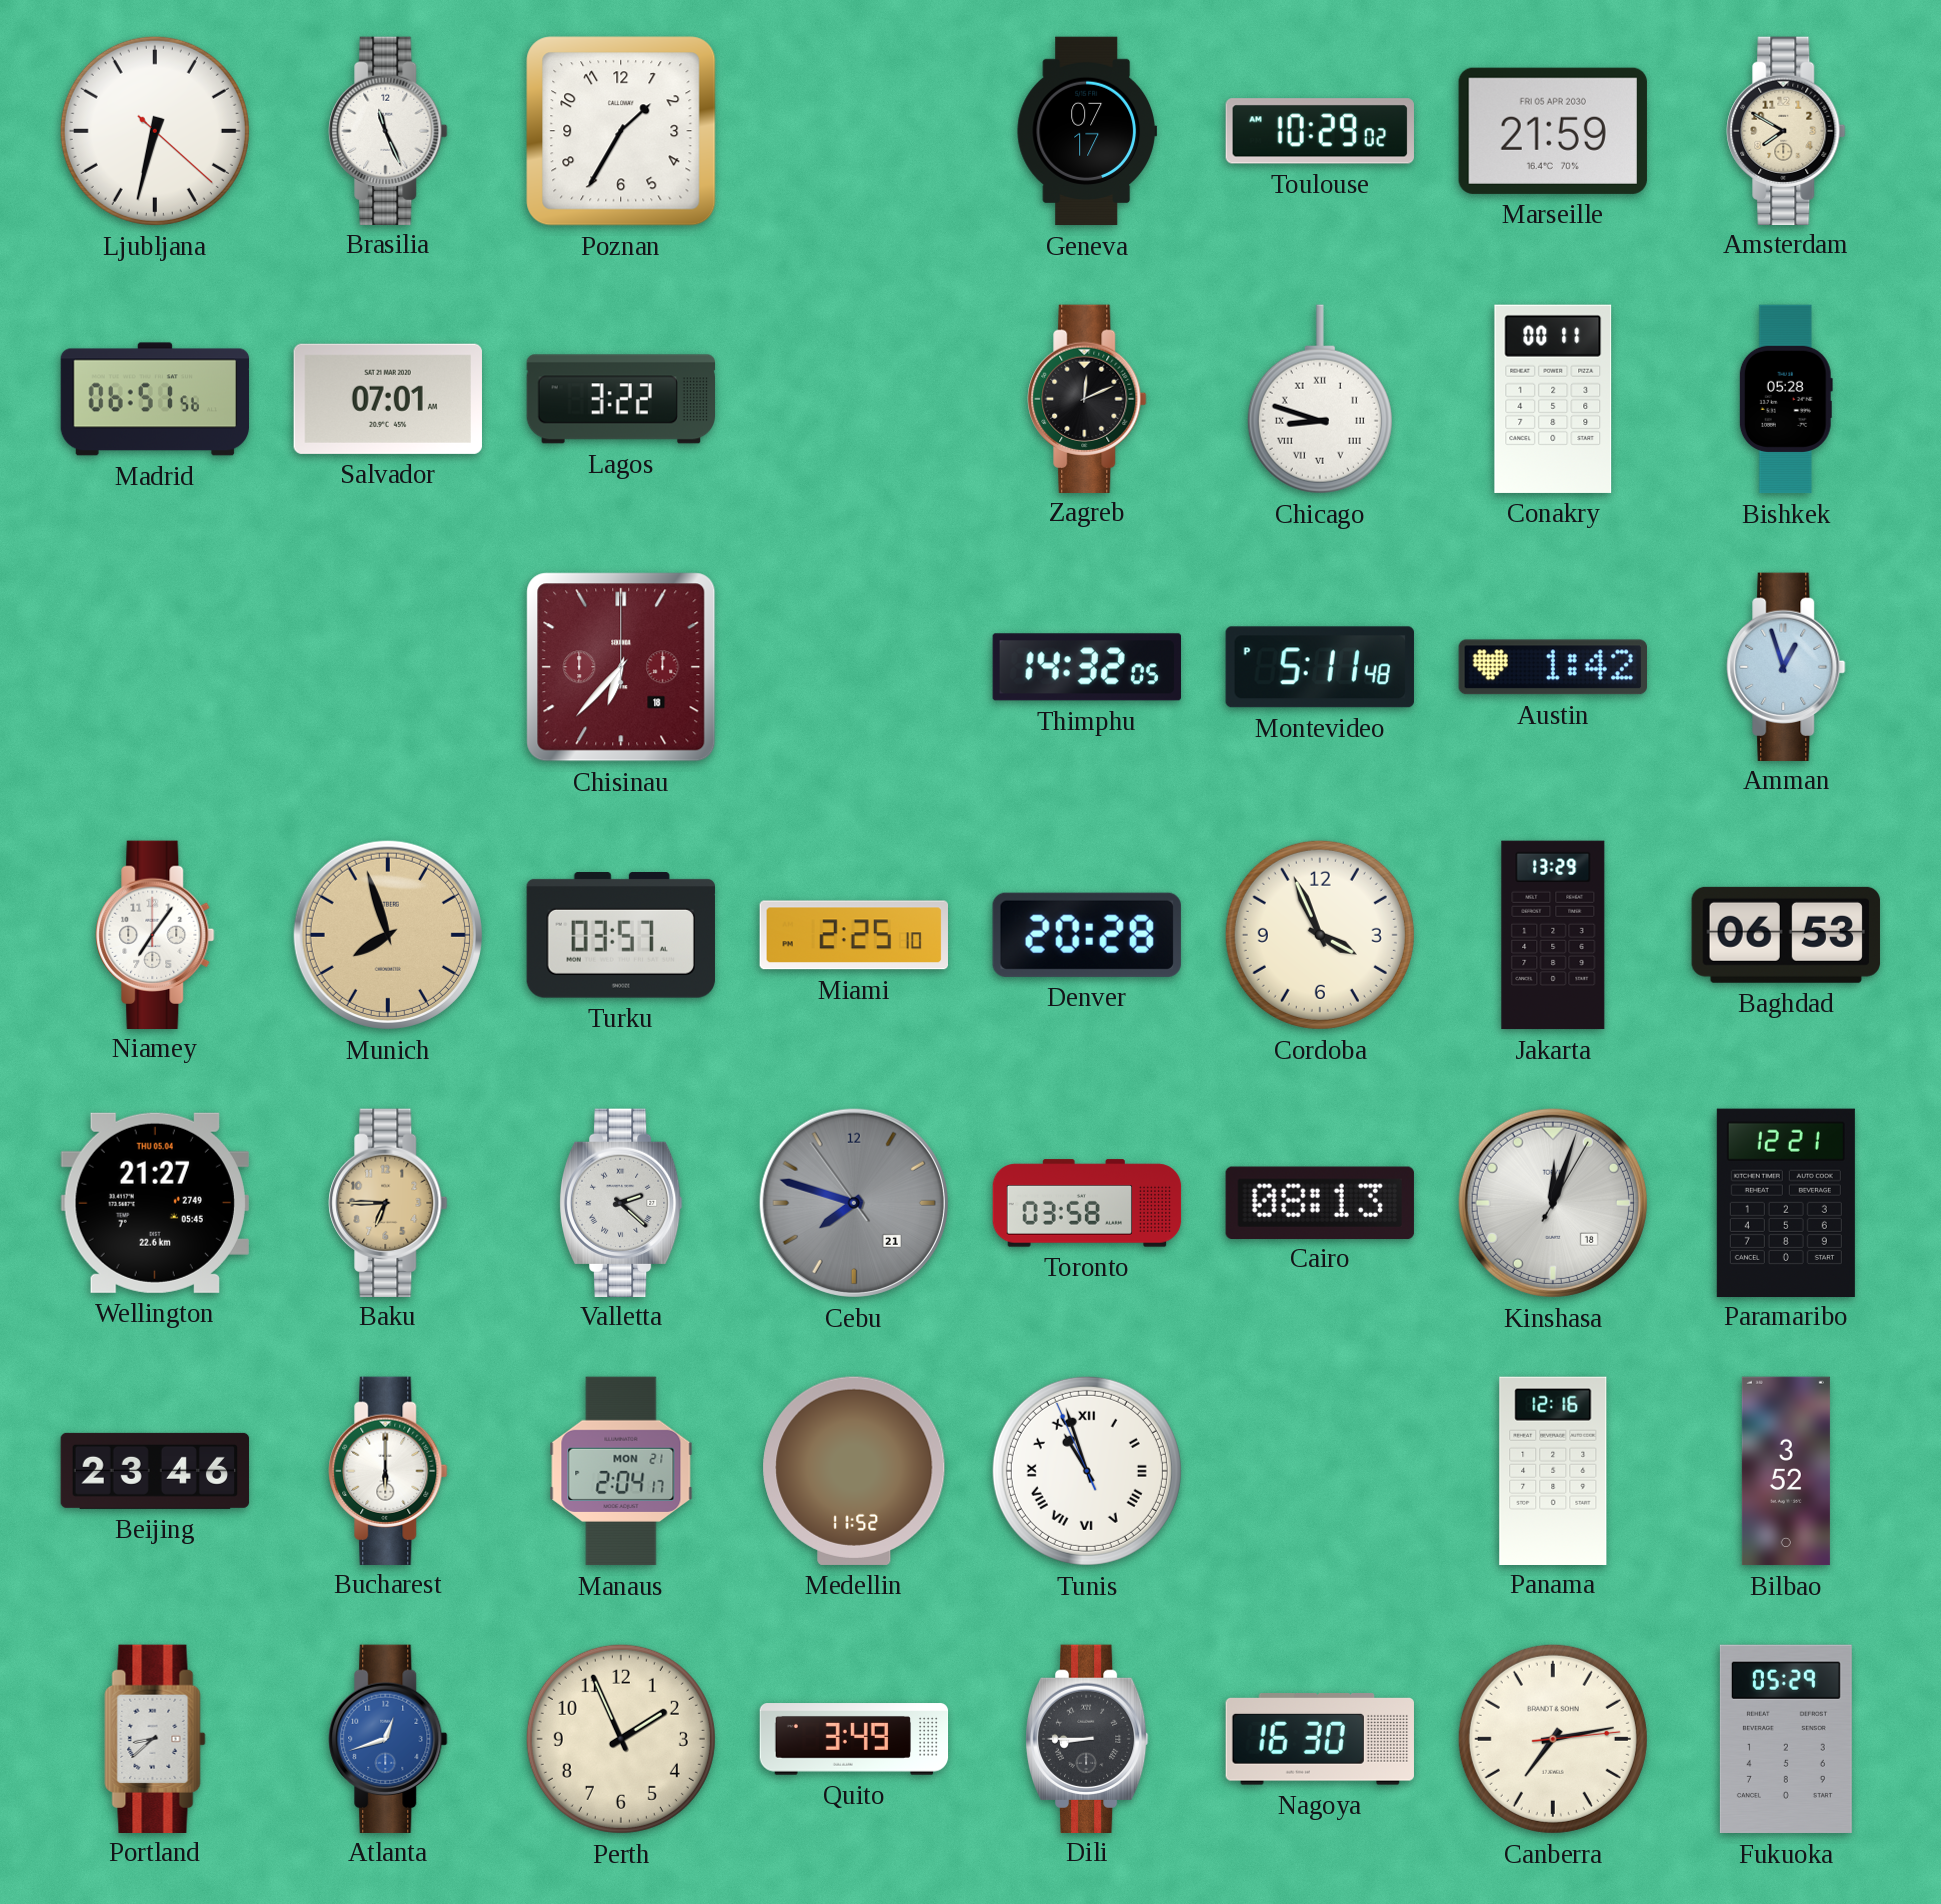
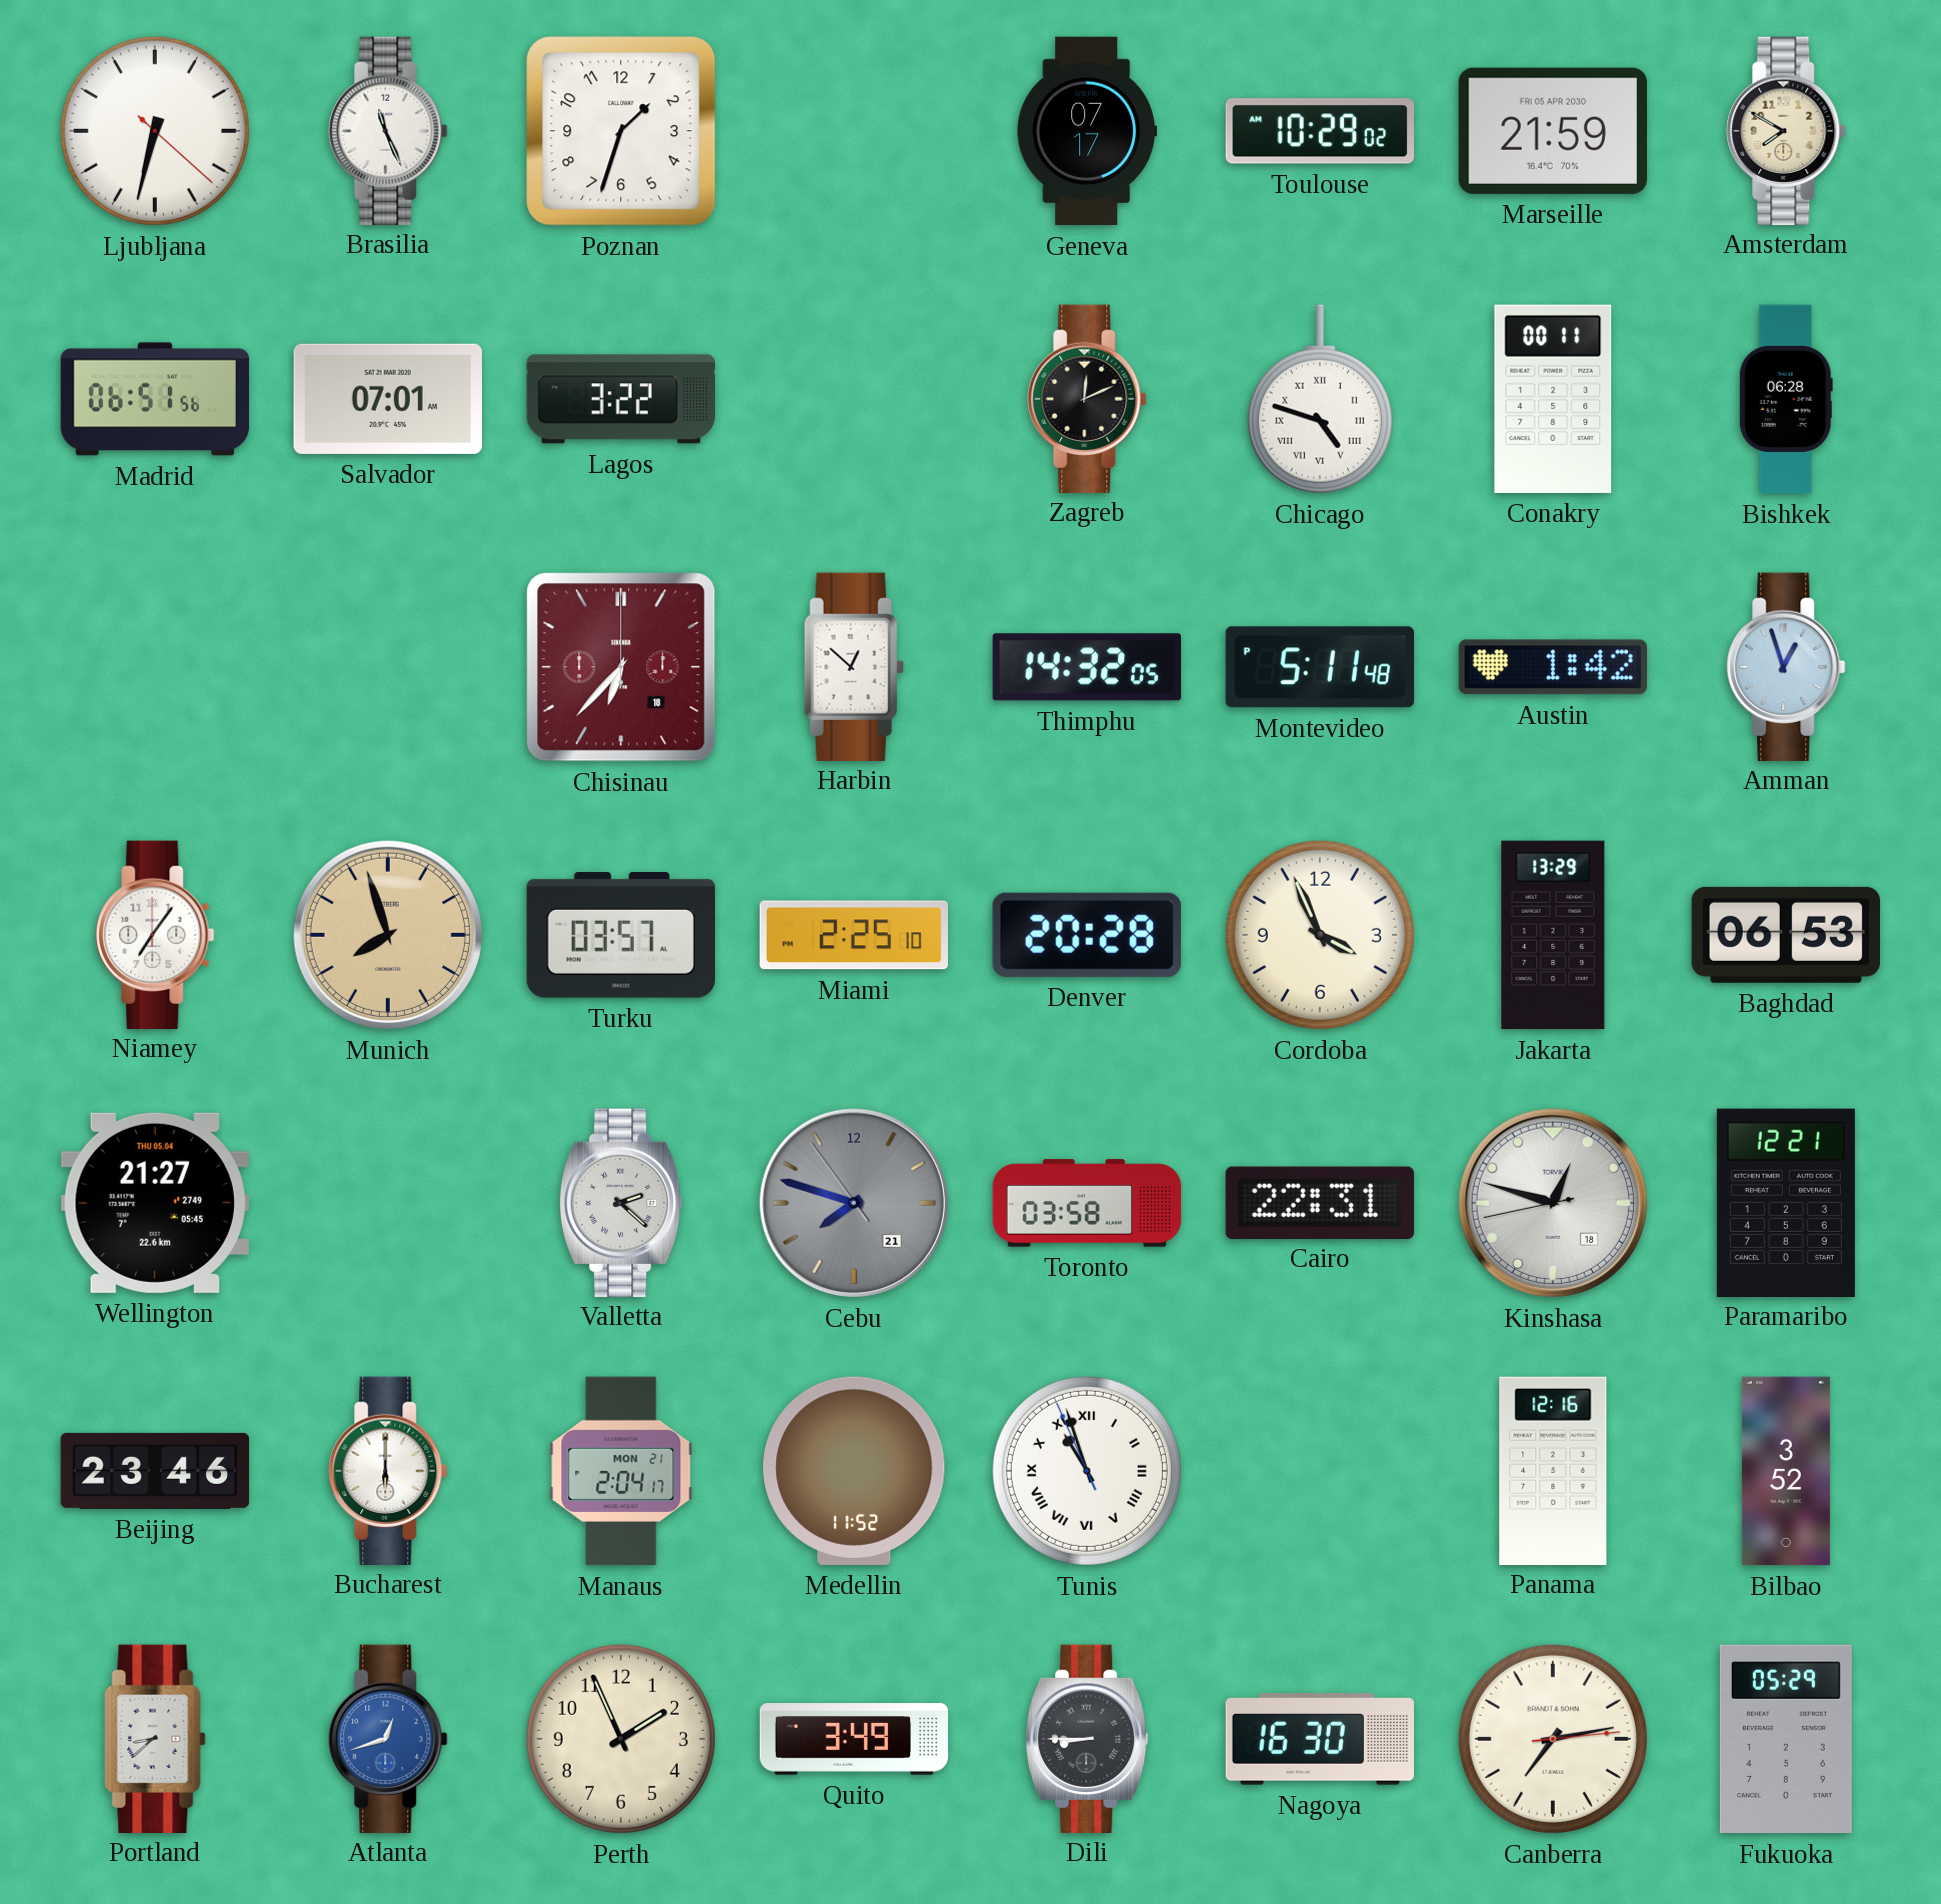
Poznan: 1:35 -> 1:33 (621, 131)
Chicago: 8:48 -> 4:48 (1320, 399)
Bishkek: 05:28 -> 06:28 (1786, 399)
Harbin: none -> 12:52 (854, 666)
Baku: 6:45 -> none (388, 1202)
Cairo: 08:13 -> 22:31 (1320, 1202)
Kinshasa: 12:03 -> 12:47 (1553, 1203)
